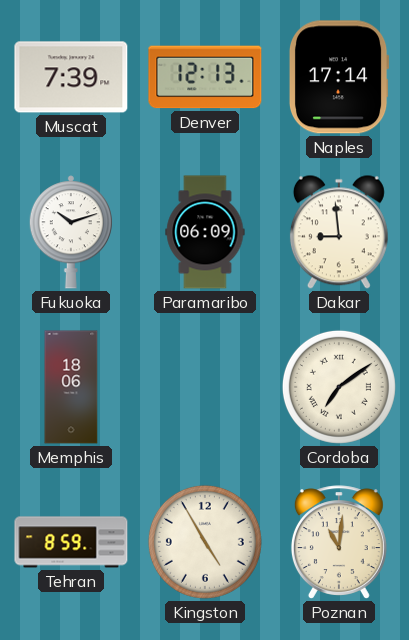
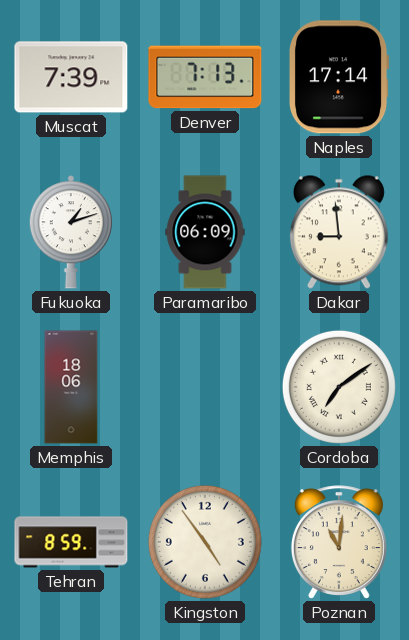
Denver: 12:13 -> 7:13 (205, 77)
Fukuoka: 10:12 -> 1:12 (71, 232)
Kingston: 4:55 -> 4:54 (205, 542)
